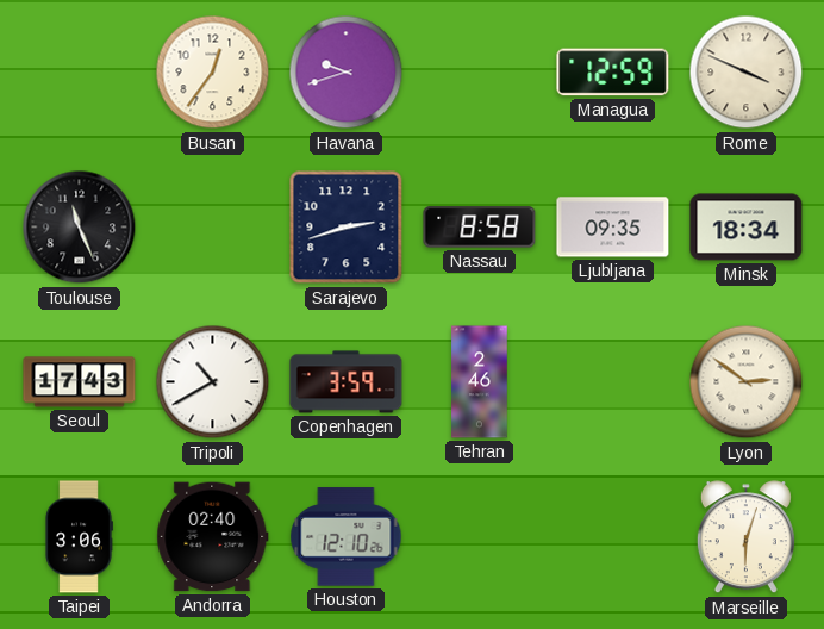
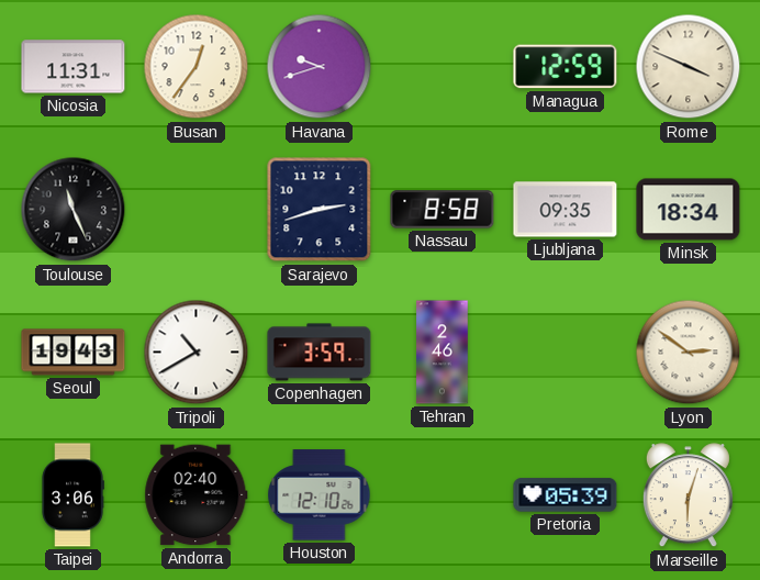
Nicosia: none -> 11:31 (74, 67)
Seoul: 17:43 -> 19:43 (74, 353)
Pretoria: none -> 05:39 (566, 495)
